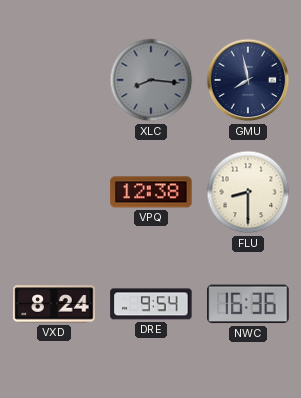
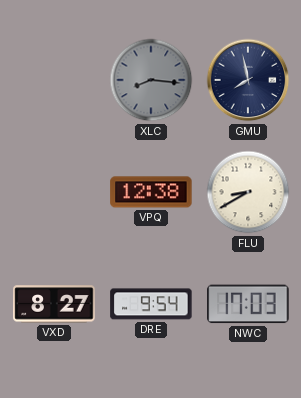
FLU: 8:30 -> 8:40 (248, 192)
VXD: 8:24 -> 8:27 (54, 304)
NWC: 16:36 -> 17:03 (248, 304)
